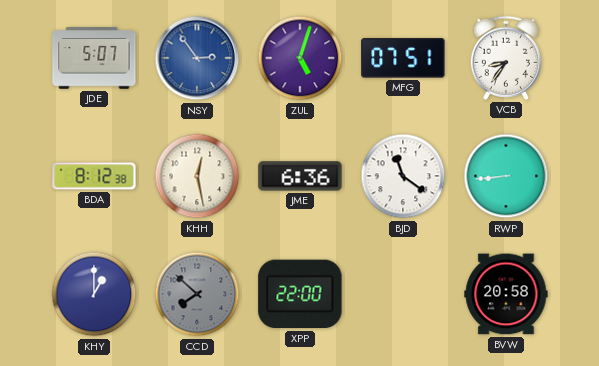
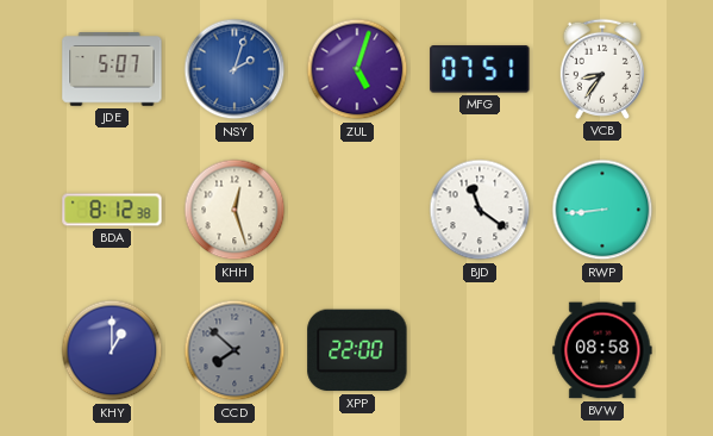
NSY: 2:54 -> 2:03 (234, 69)
KHH: 12:28 -> 12:27 (234, 210)
JME: 6:36 -> none (300, 176)
BVW: 20:58 -> 08:58 (602, 350)
